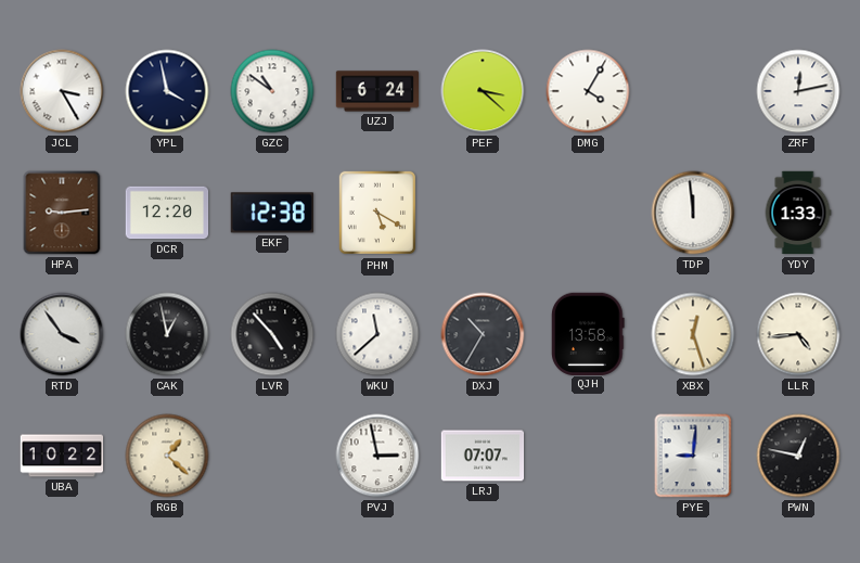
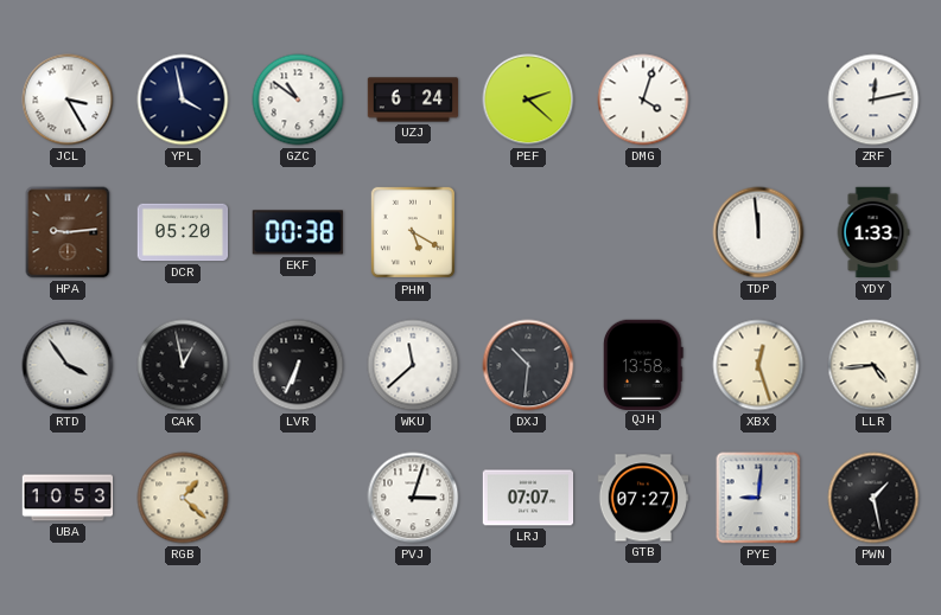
PEF: 3:22 -> 2:22 (528, 100)
DMG: 4:05 -> 4:03 (643, 100)
DCR: 12:20 -> 05:20 (183, 232)
EKF: 12:38 -> 00:38 (297, 232)
LVR: 4:53 -> 6:34 (298, 365)
DXJ: 10:35 -> 10:31 (528, 365)
UBA: 10:22 -> 10:53 (68, 498)
PVJ: 2:58 -> 3:03 (413, 498)
GTB: none -> 07:27 (643, 498)
PWN: 12:47 -> 1:28 (873, 498)
